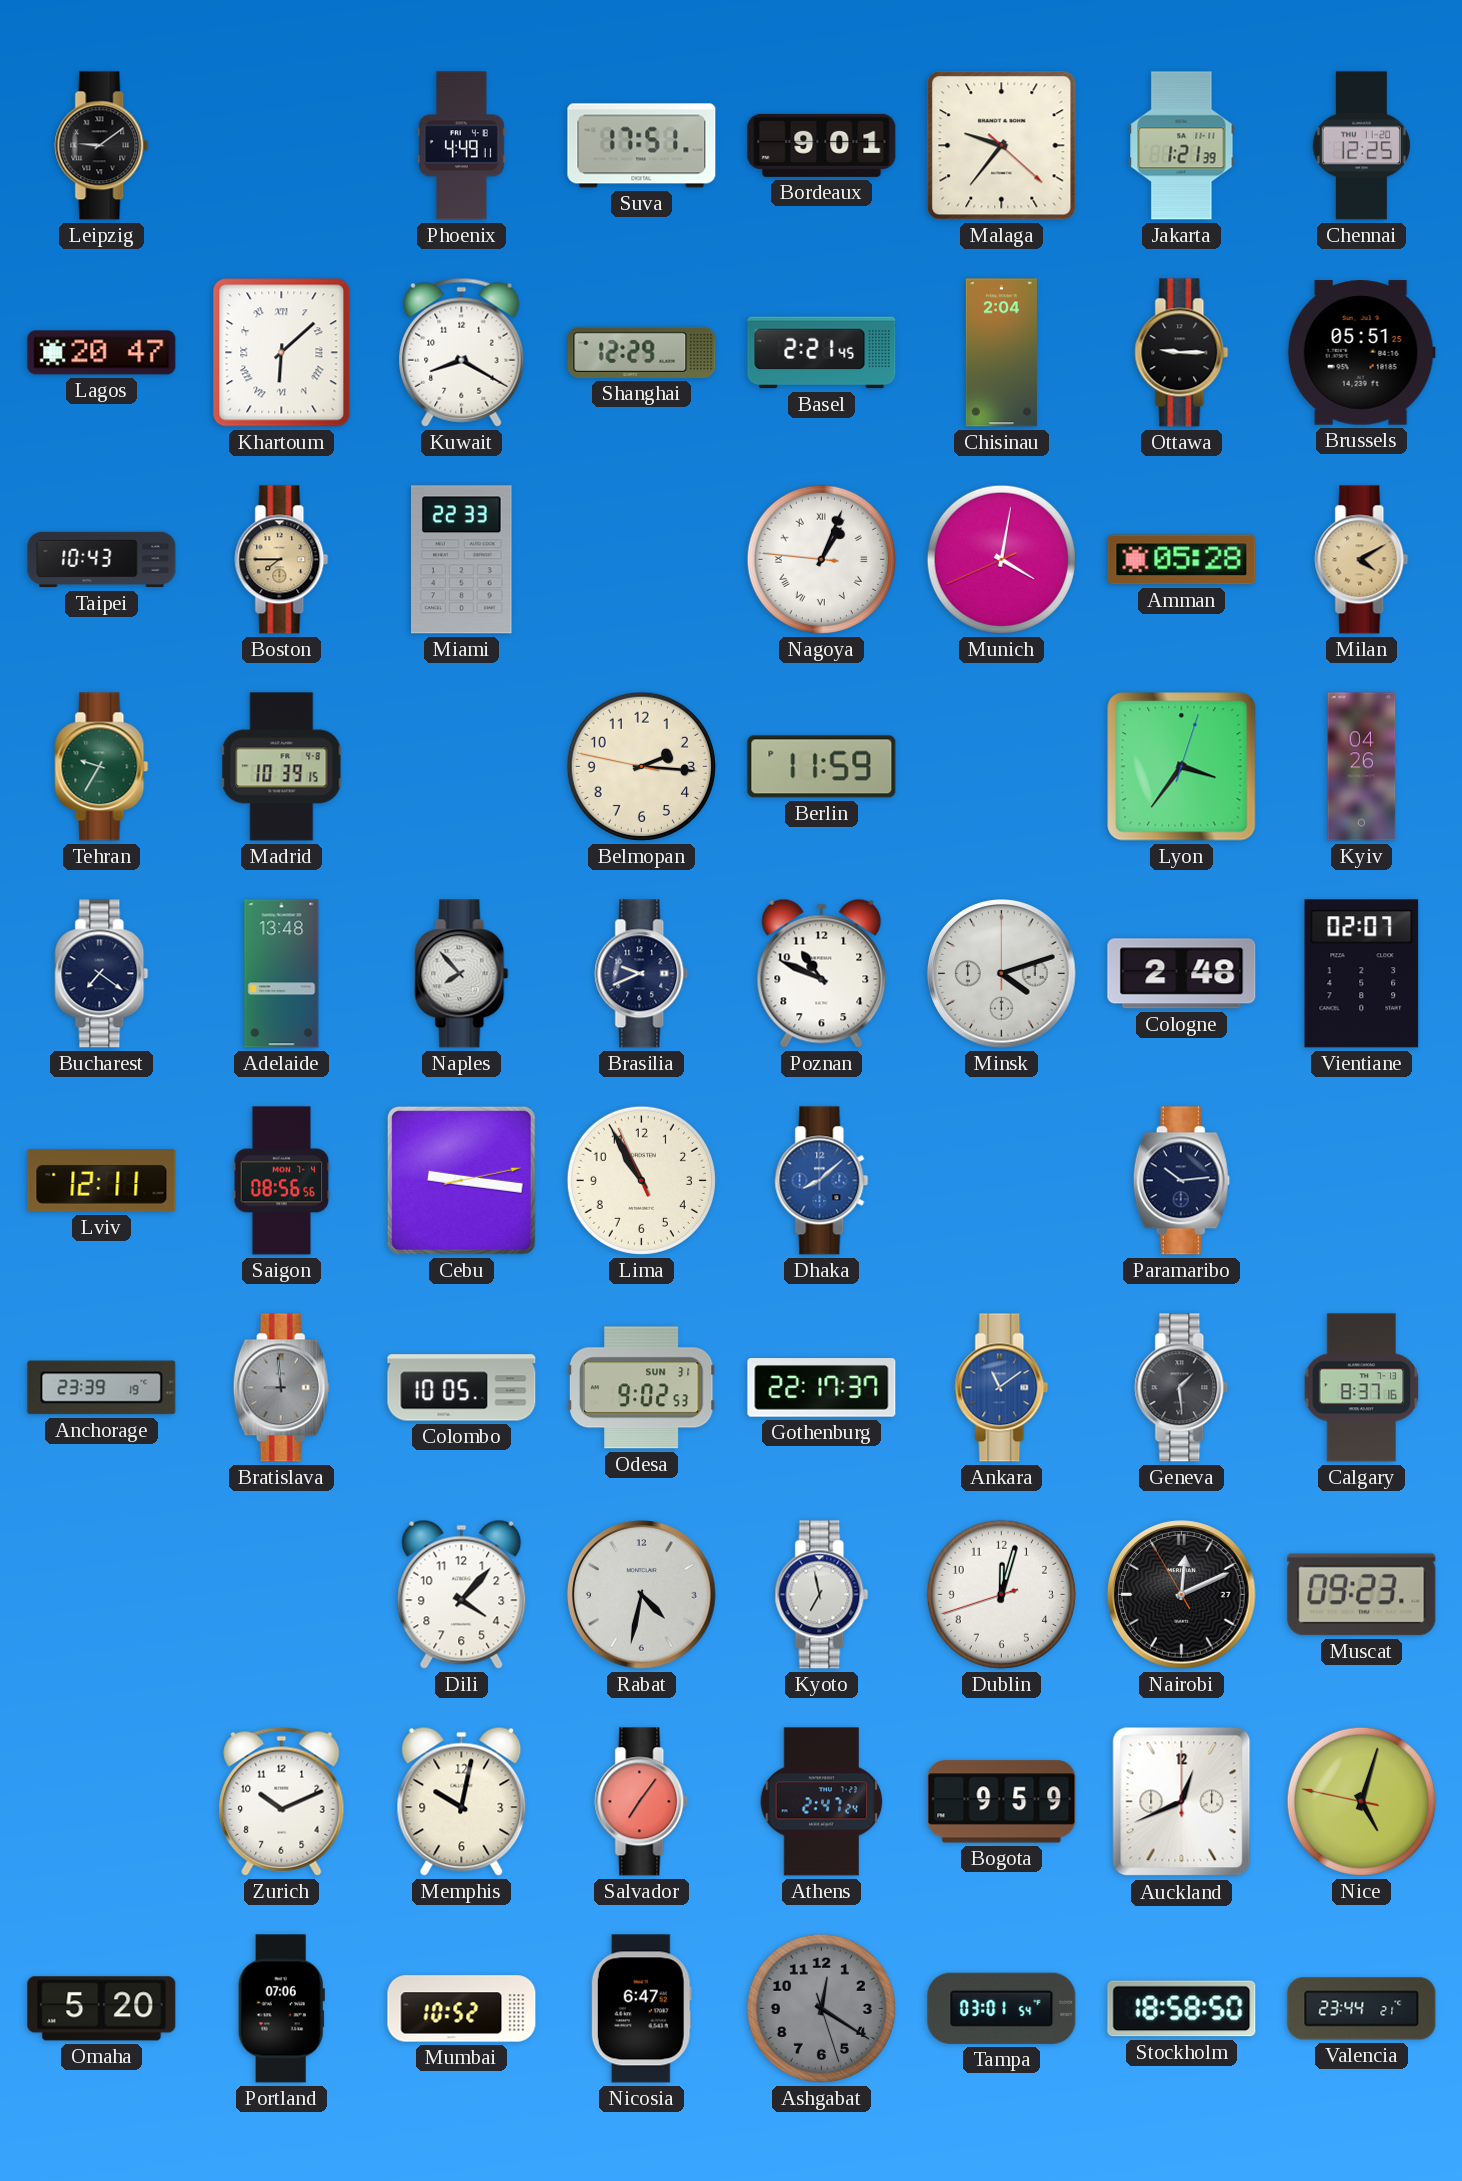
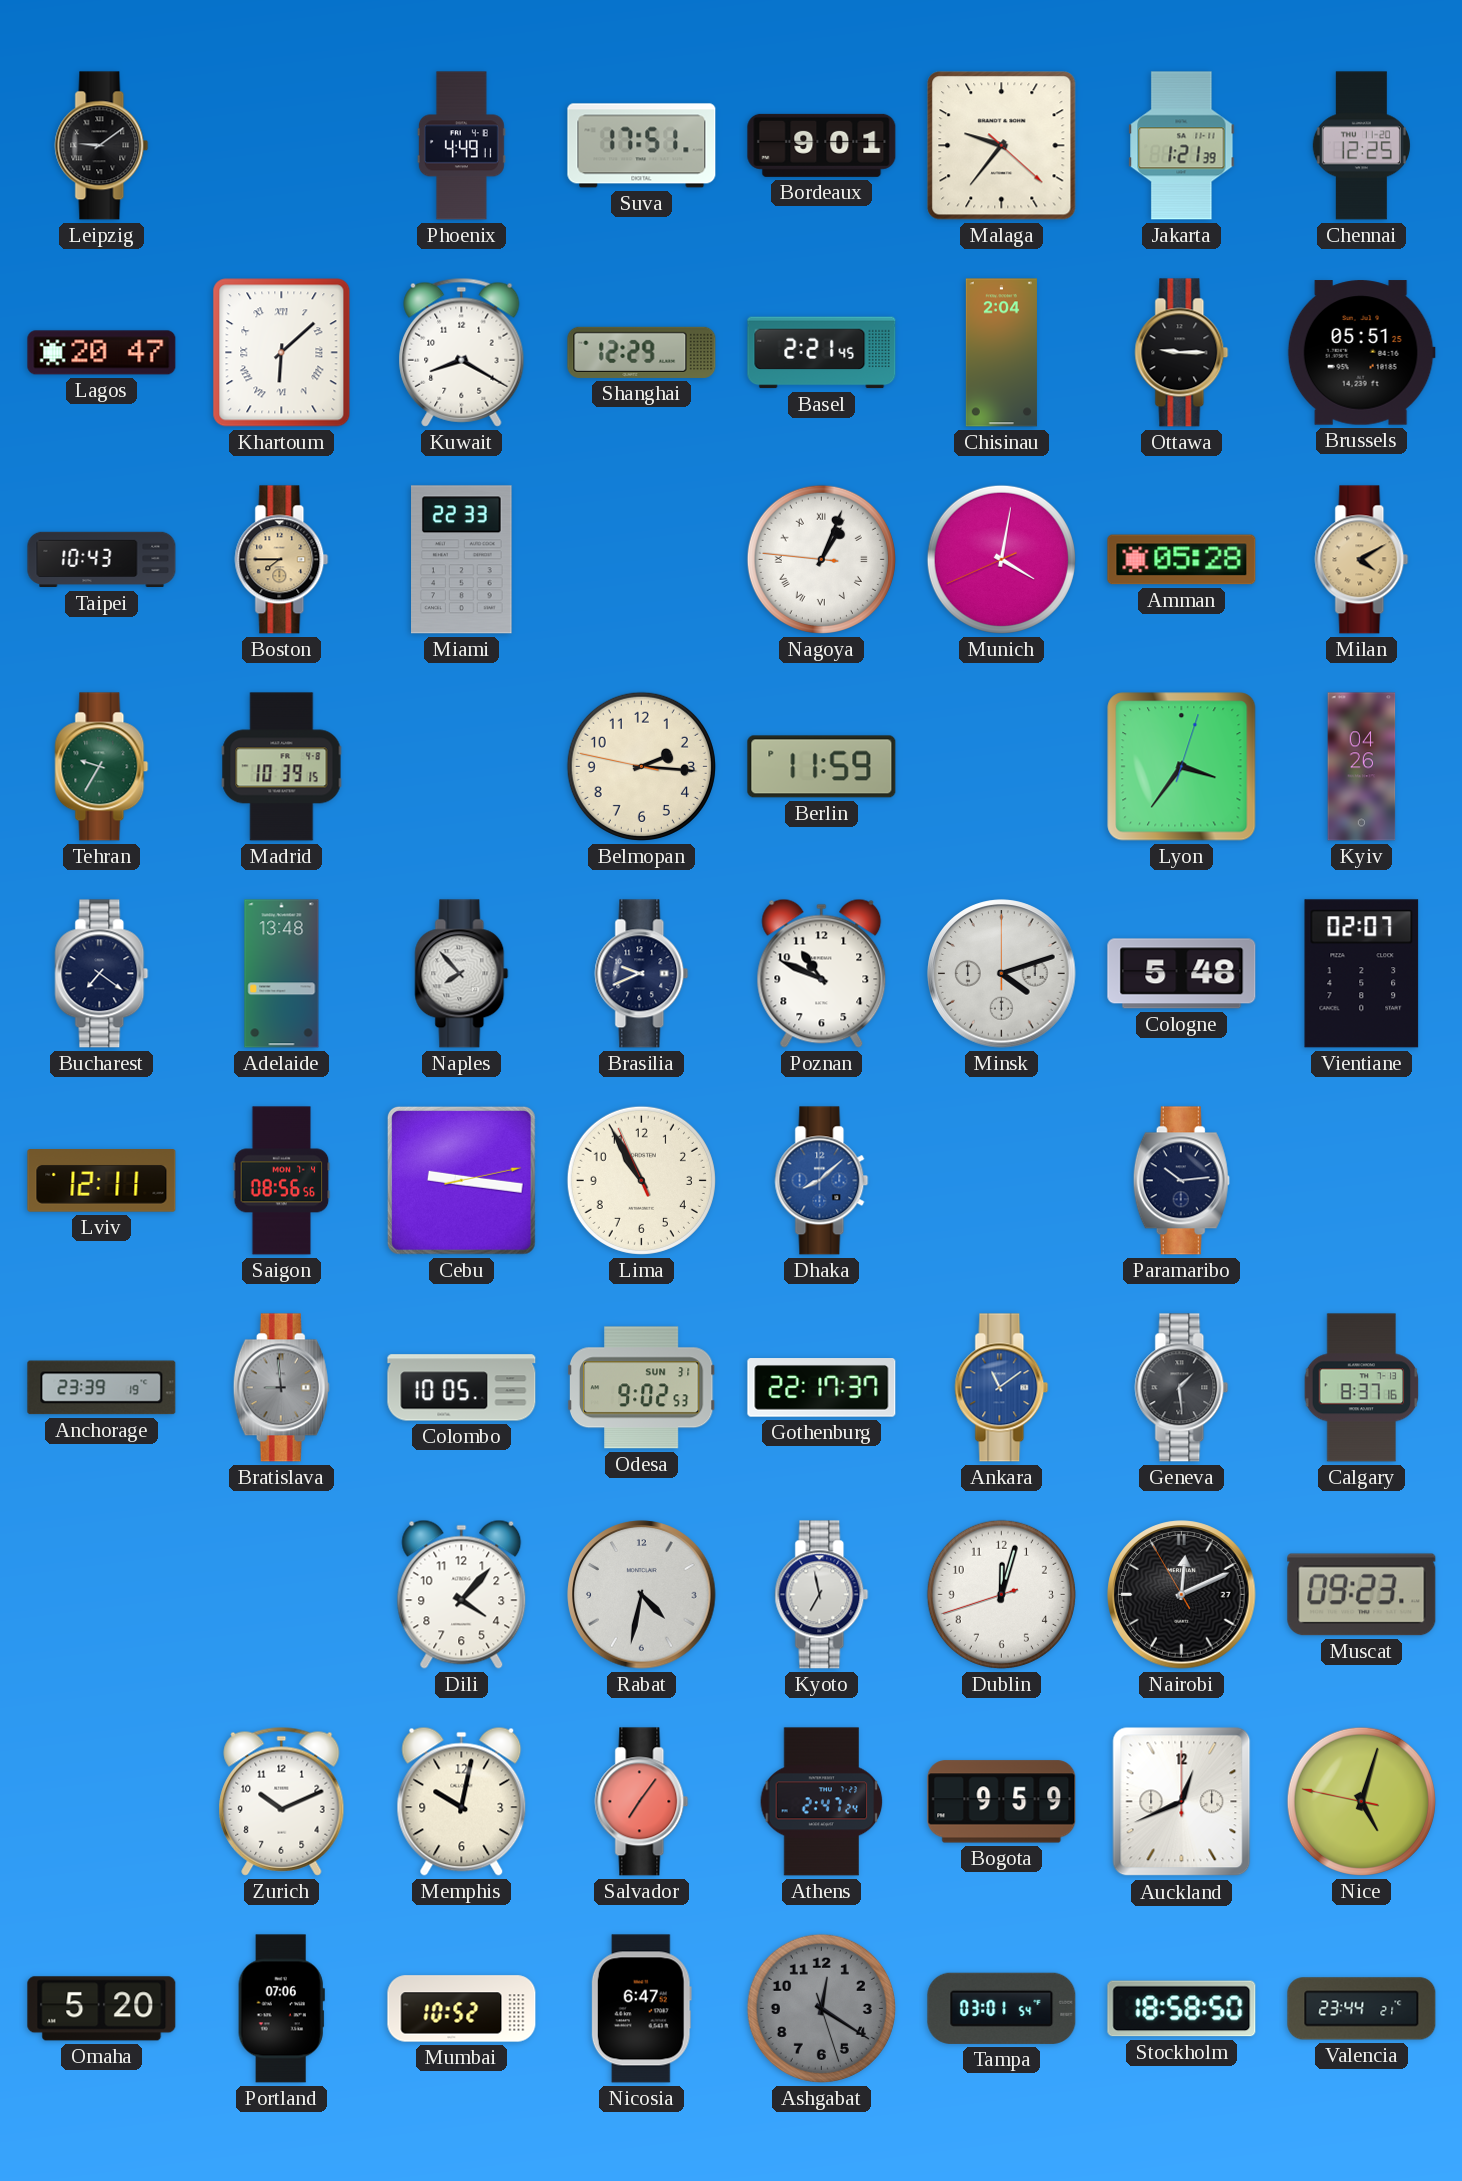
Cologne: 2:48 -> 5:48 (1182, 974)
